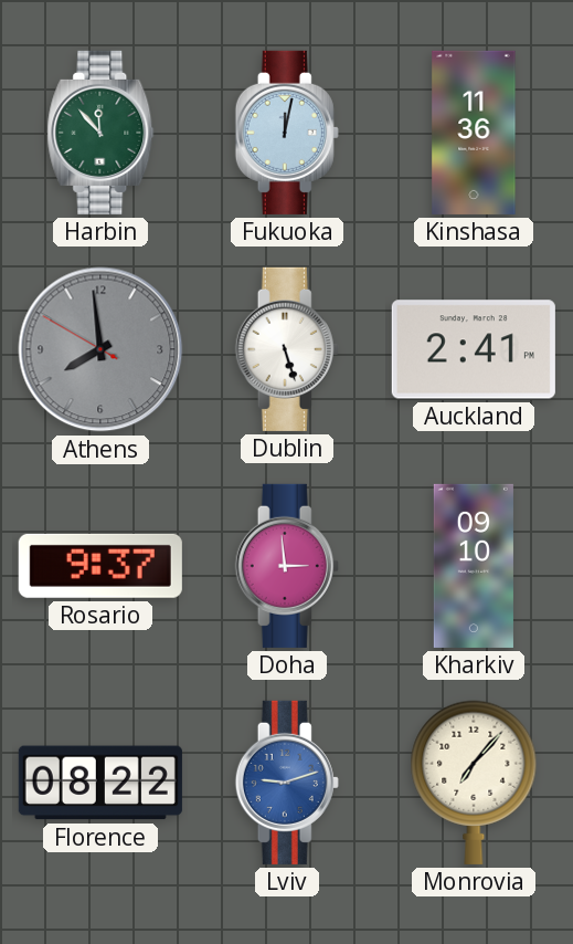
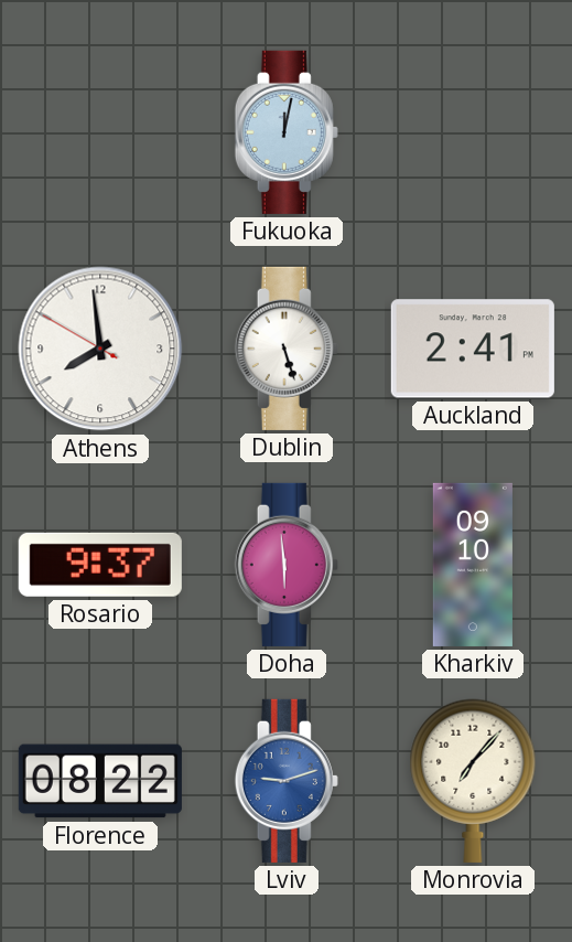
Harbin: 11:53 -> none (100, 133)
Kinshasa: 11:36 -> none (474, 133)
Athens dial: grey -> white (100, 349)
Doha: 2:59 -> 5:59 (287, 565)
